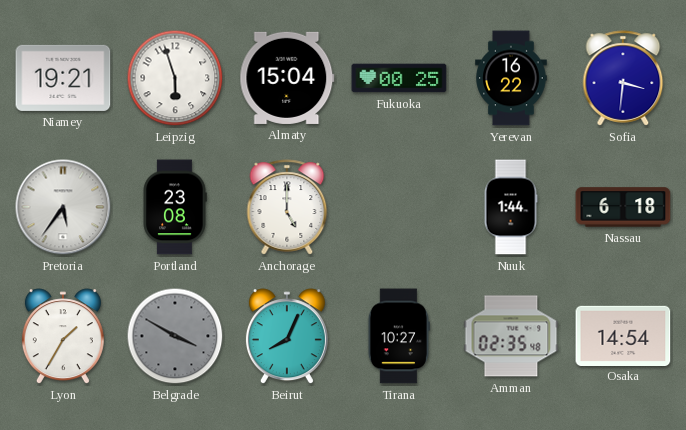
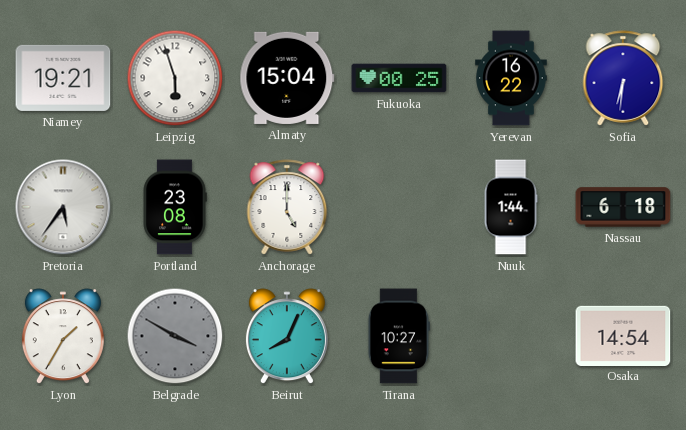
Sofia: 3:31 -> 6:31 (623, 78)
Amman: 02:35 -> none (511, 336)
